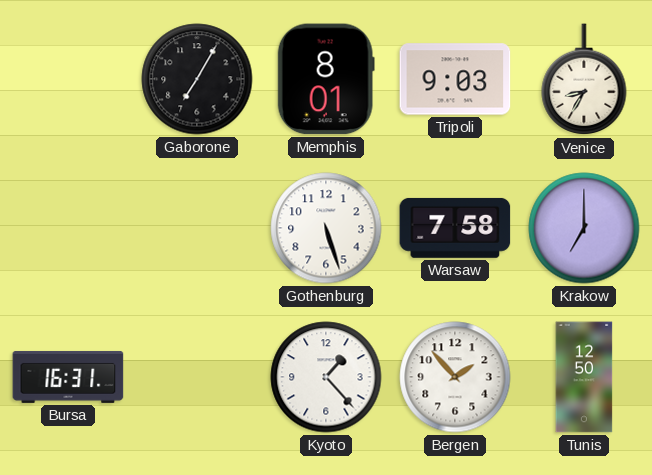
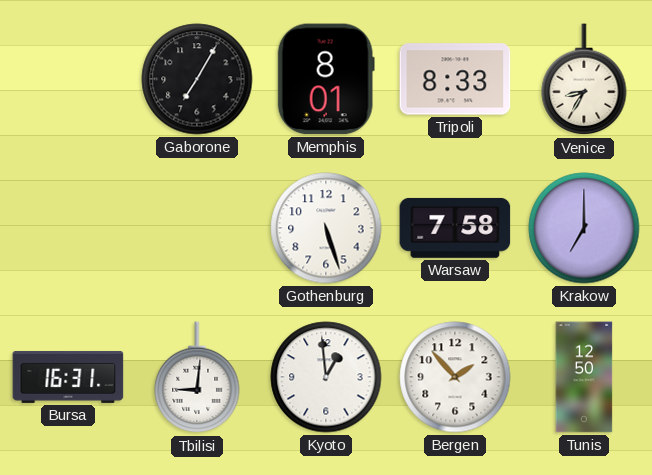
Tripoli: 9:03 -> 8:33 (455, 79)
Tbilisi: none -> 9:01 (197, 378)
Kyoto: 1:23 -> 12:59 (326, 377)
